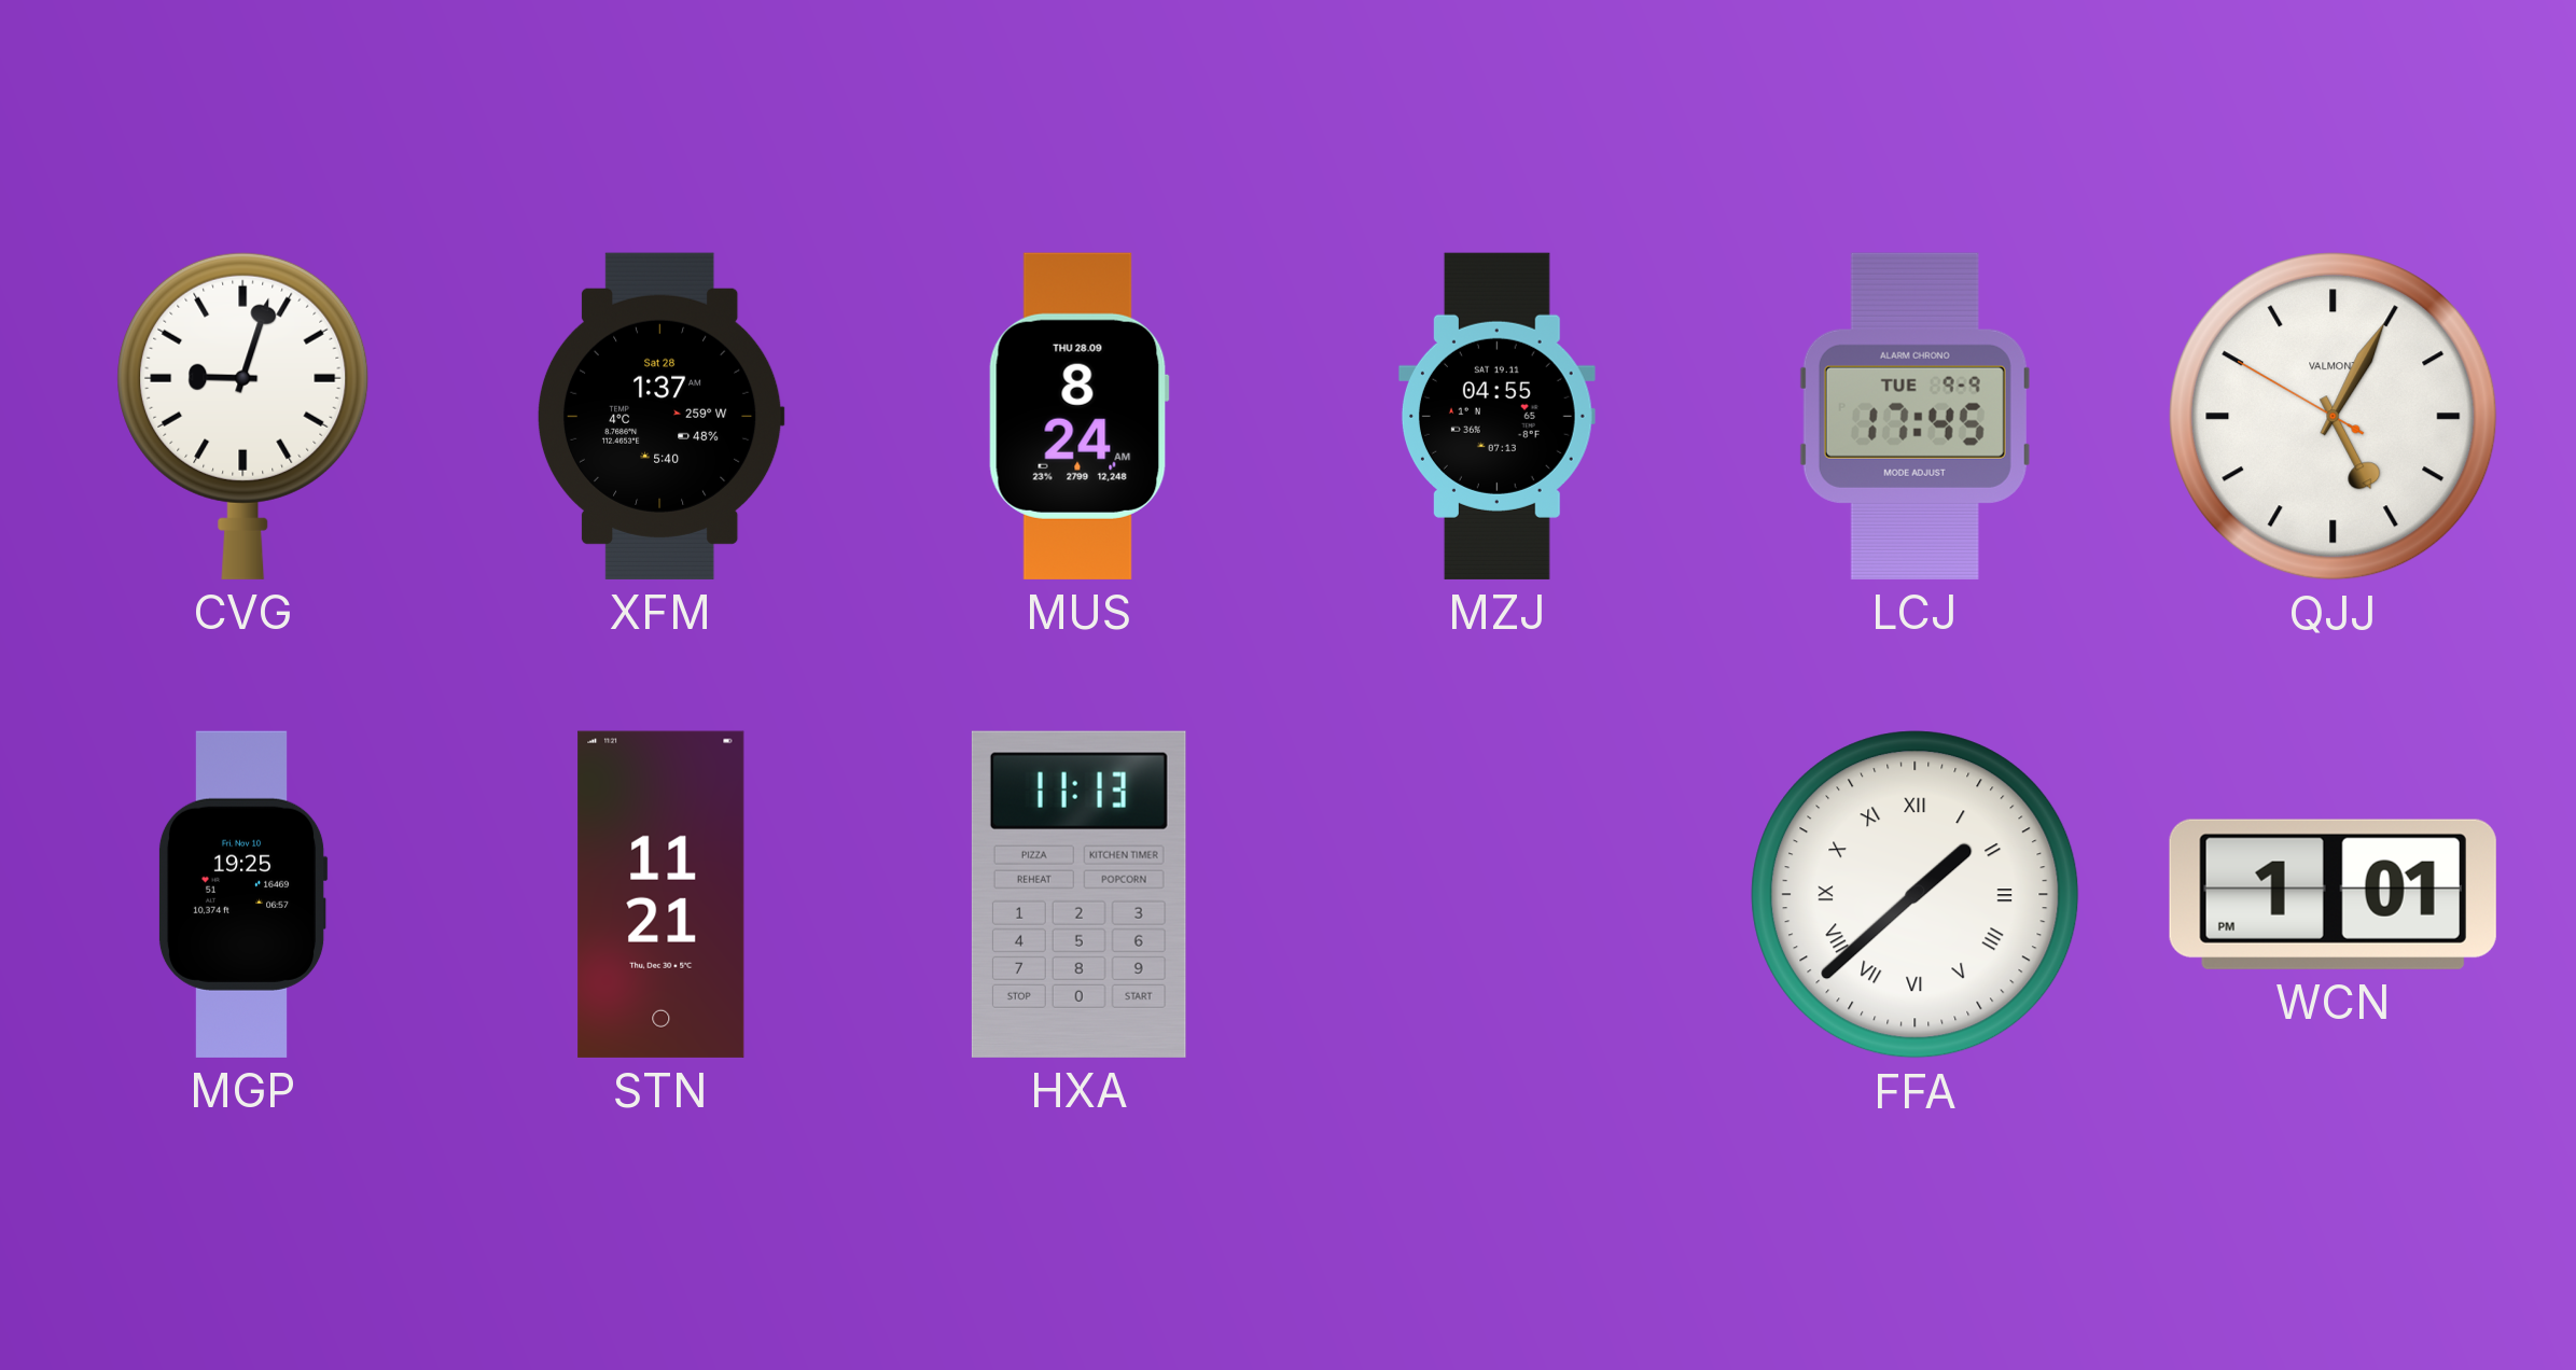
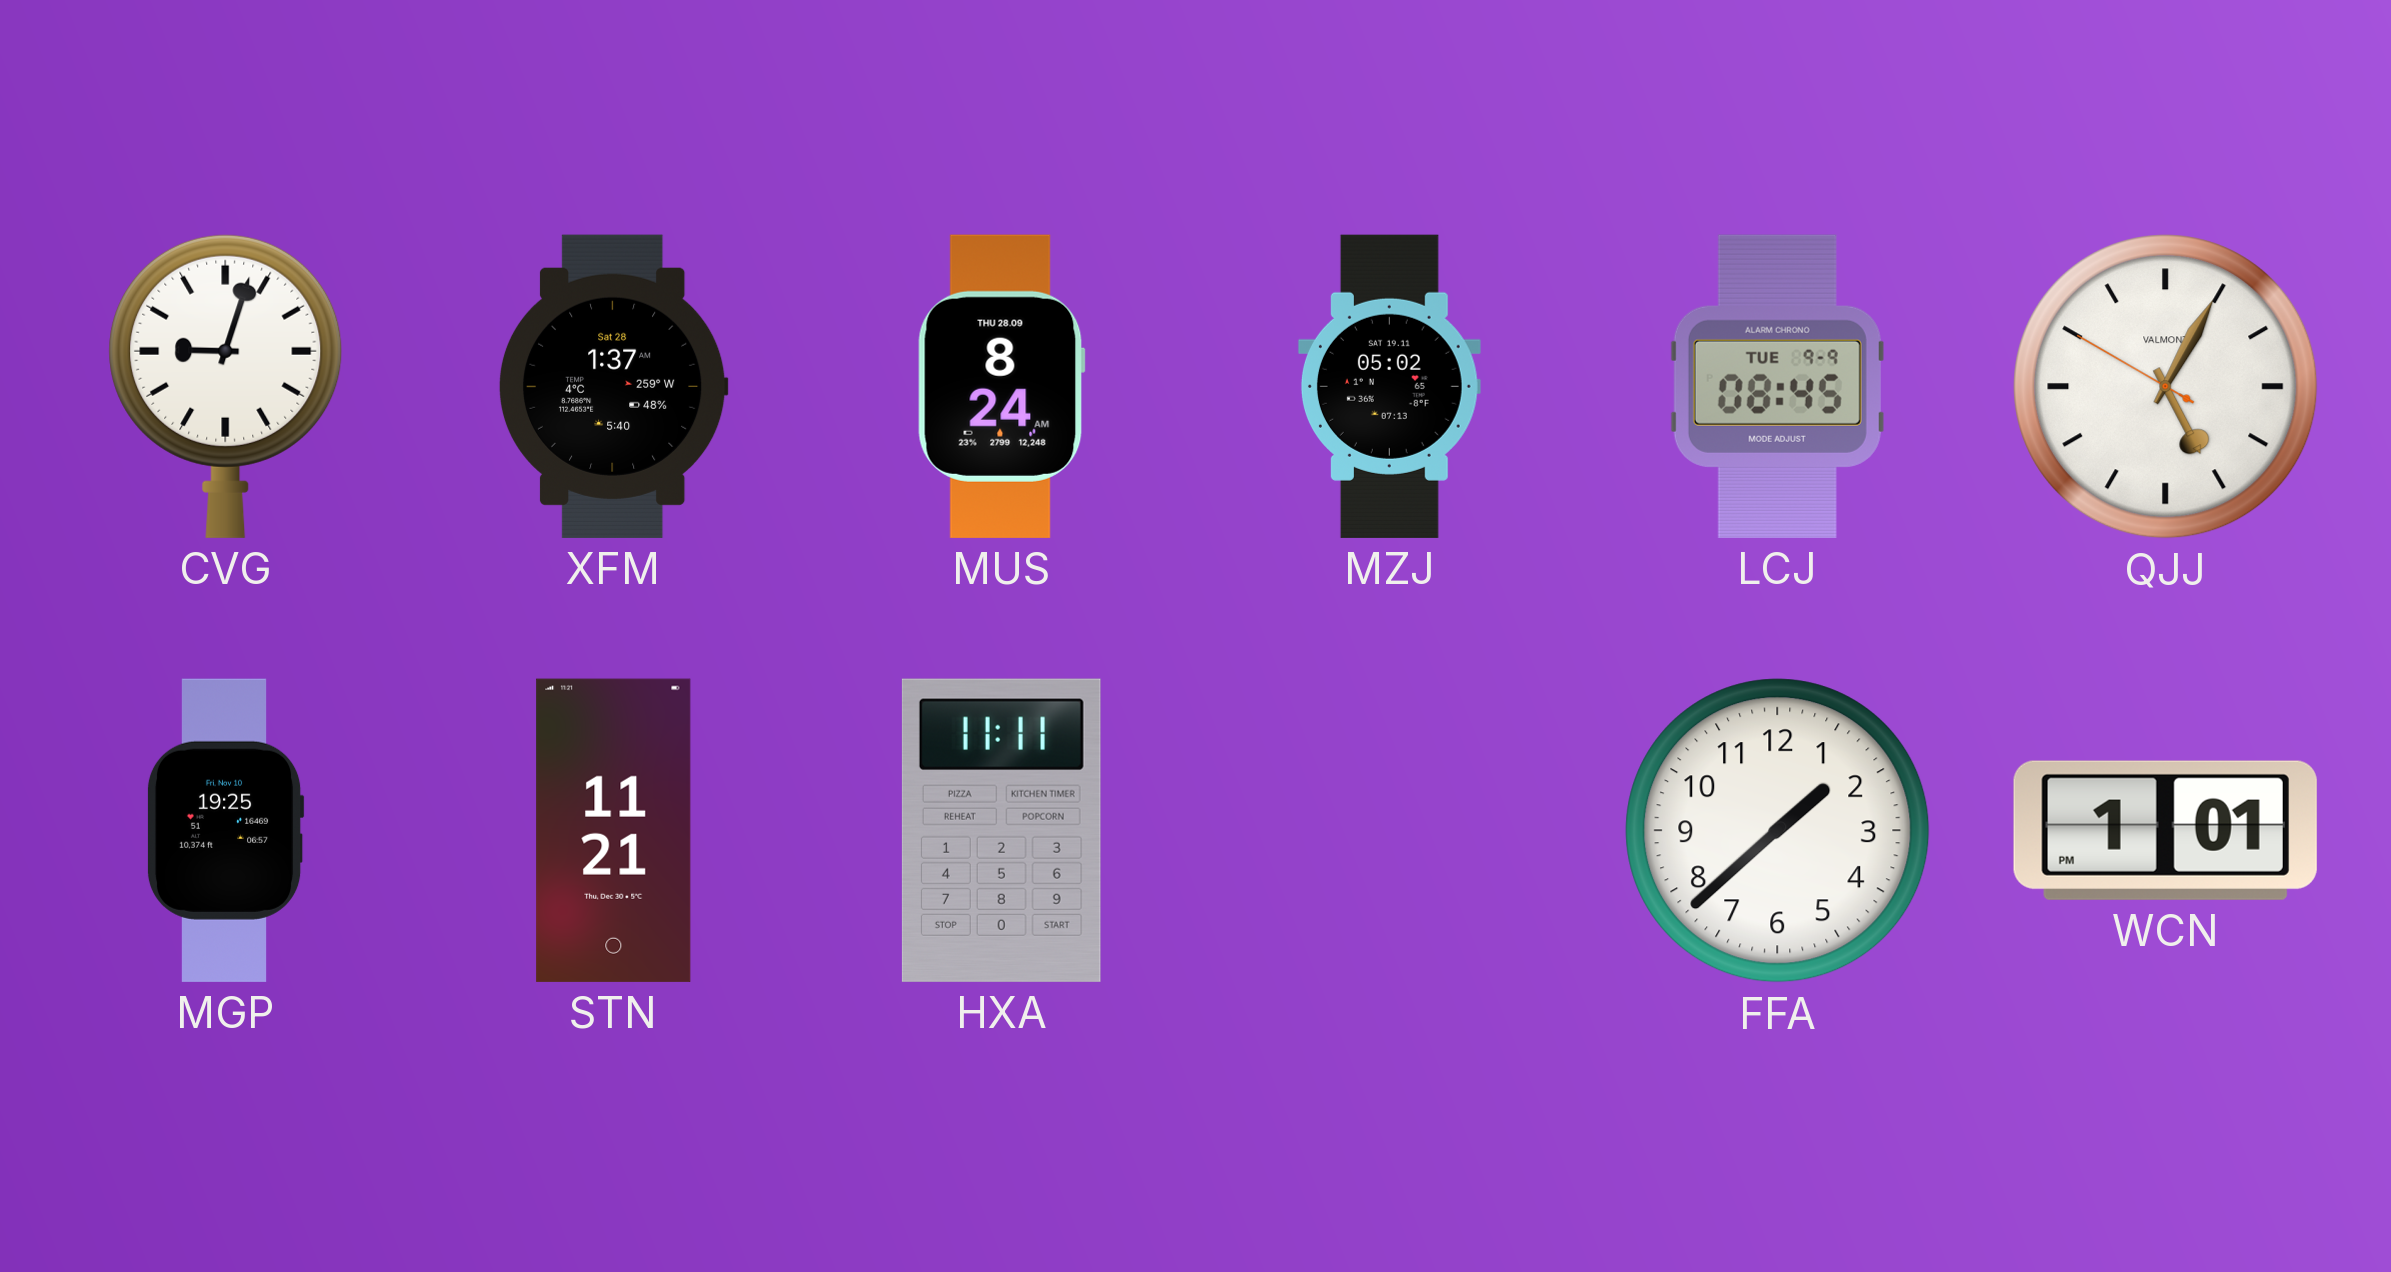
MZJ: 04:55 -> 05:02 (1389, 386)
LCJ: 17:45 -> 08:45 (1777, 386)
HXA: 11:13 -> 11:11 (1001, 830)
FFA numerals: Roman -> Arabic (1778, 831)
